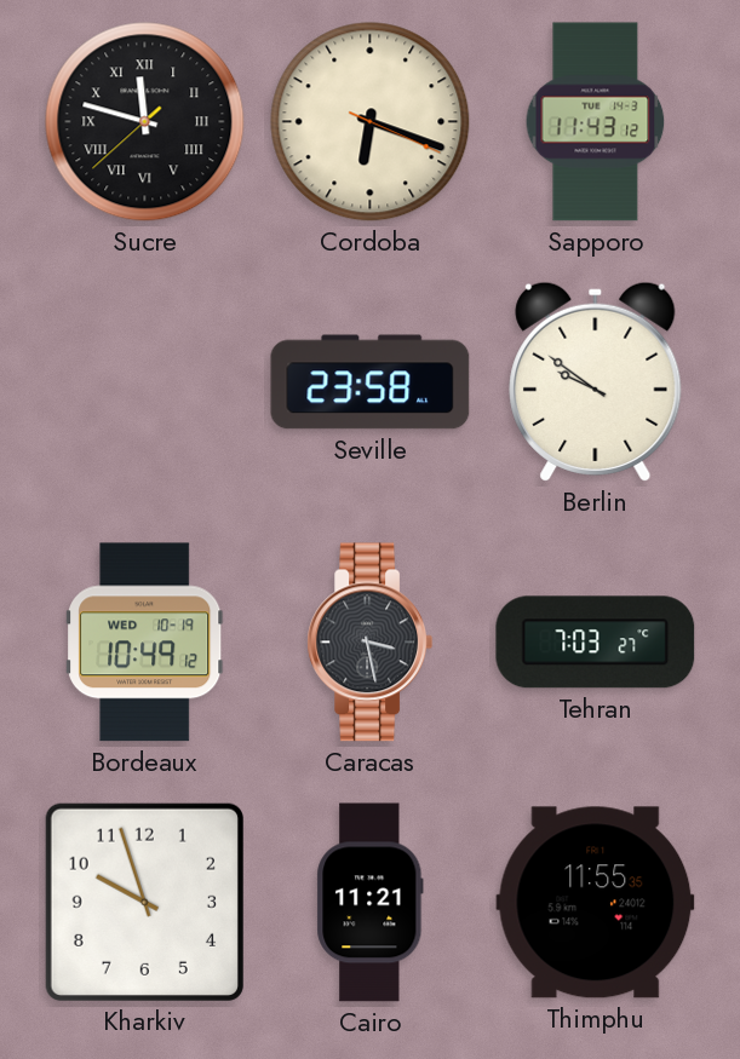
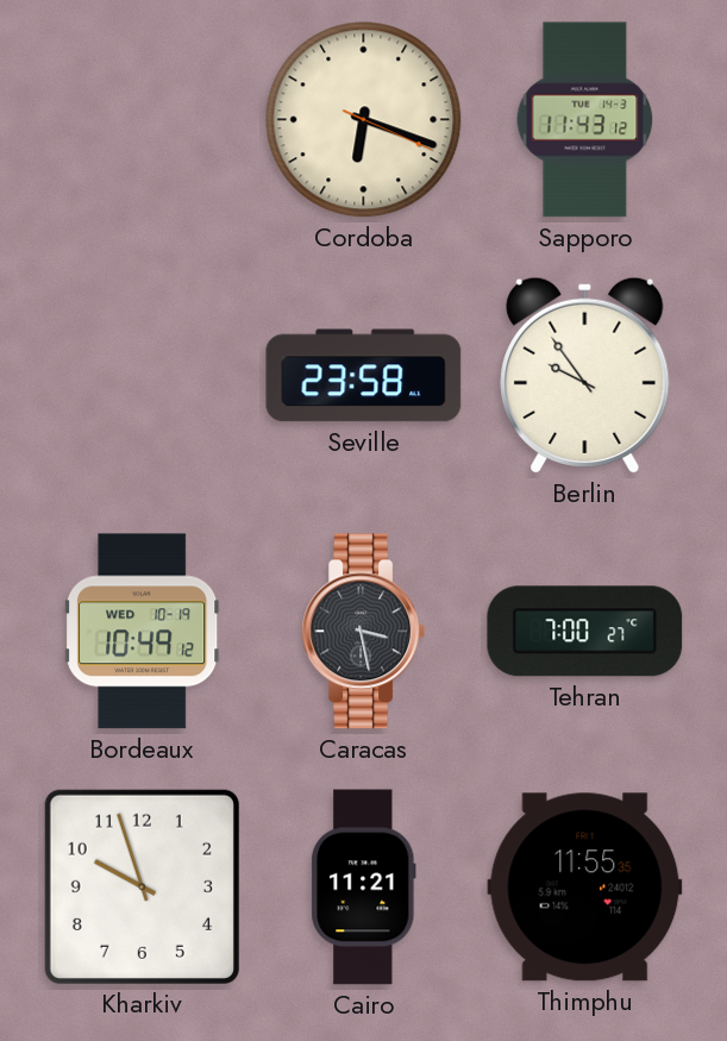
Sucre: 11:47 -> none (145, 122)
Berlin: 9:51 -> 9:54 (585, 375)
Tehran: 7:03 -> 7:00 (585, 632)
